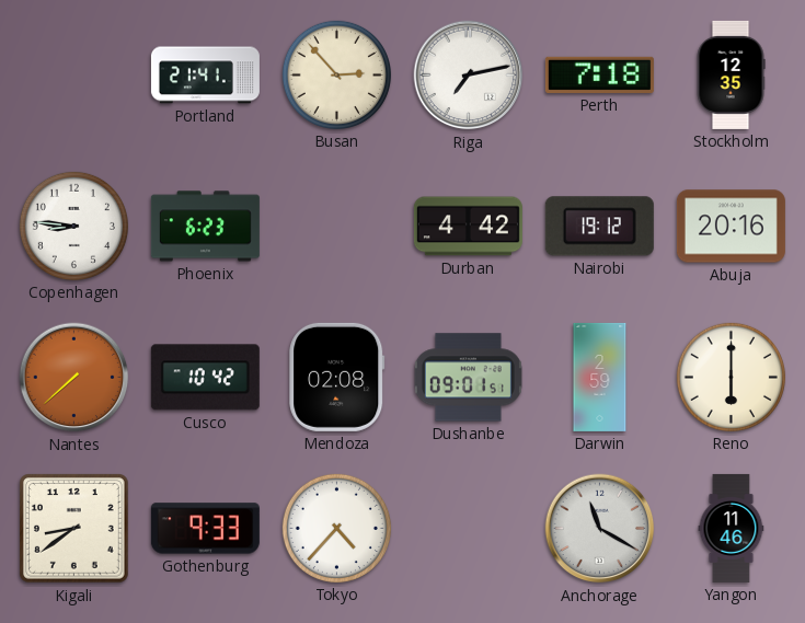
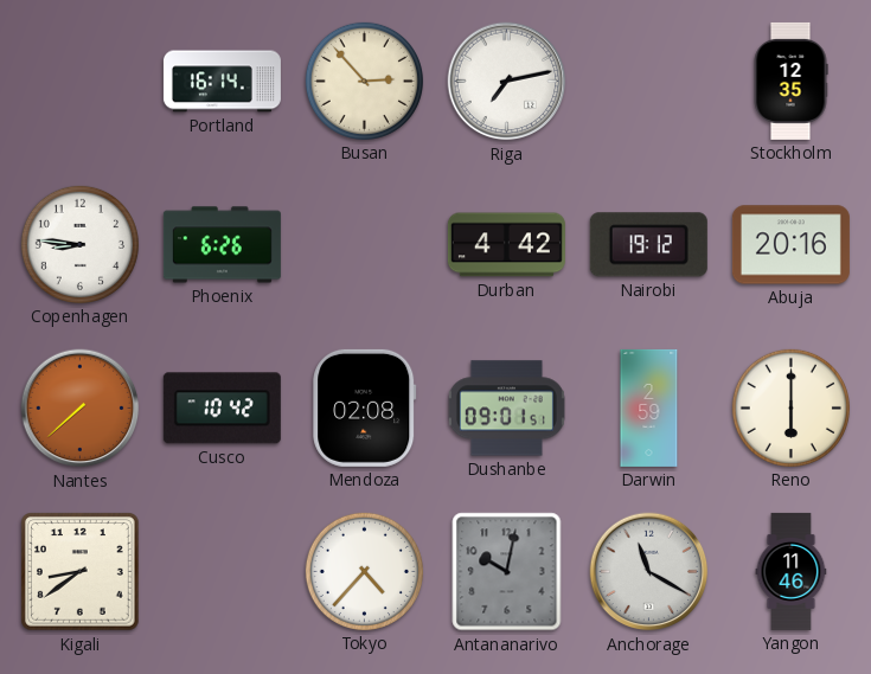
Portland: 21:41 -> 16:14 (222, 82)
Perth: 7:18 -> none (599, 74)
Phoenix: 6:23 -> 6:26 (222, 245)
Gothenburg: 9:33 -> none (205, 529)
Antananarivo: none -> 10:02 (507, 572)
